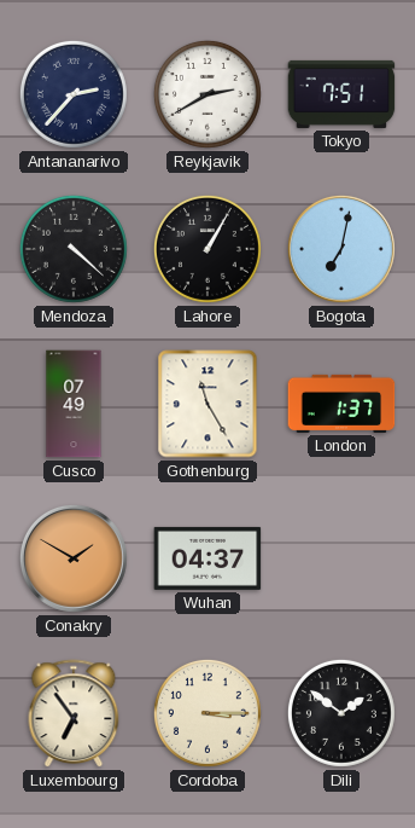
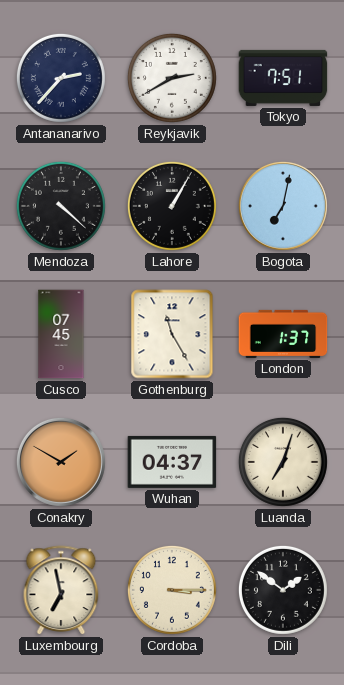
Cusco: 07:49 -> 07:45 (61, 334)
Luanda: none -> 7:03 (283, 462)
Luxembourg: 6:54 -> 6:58 (61, 590)
